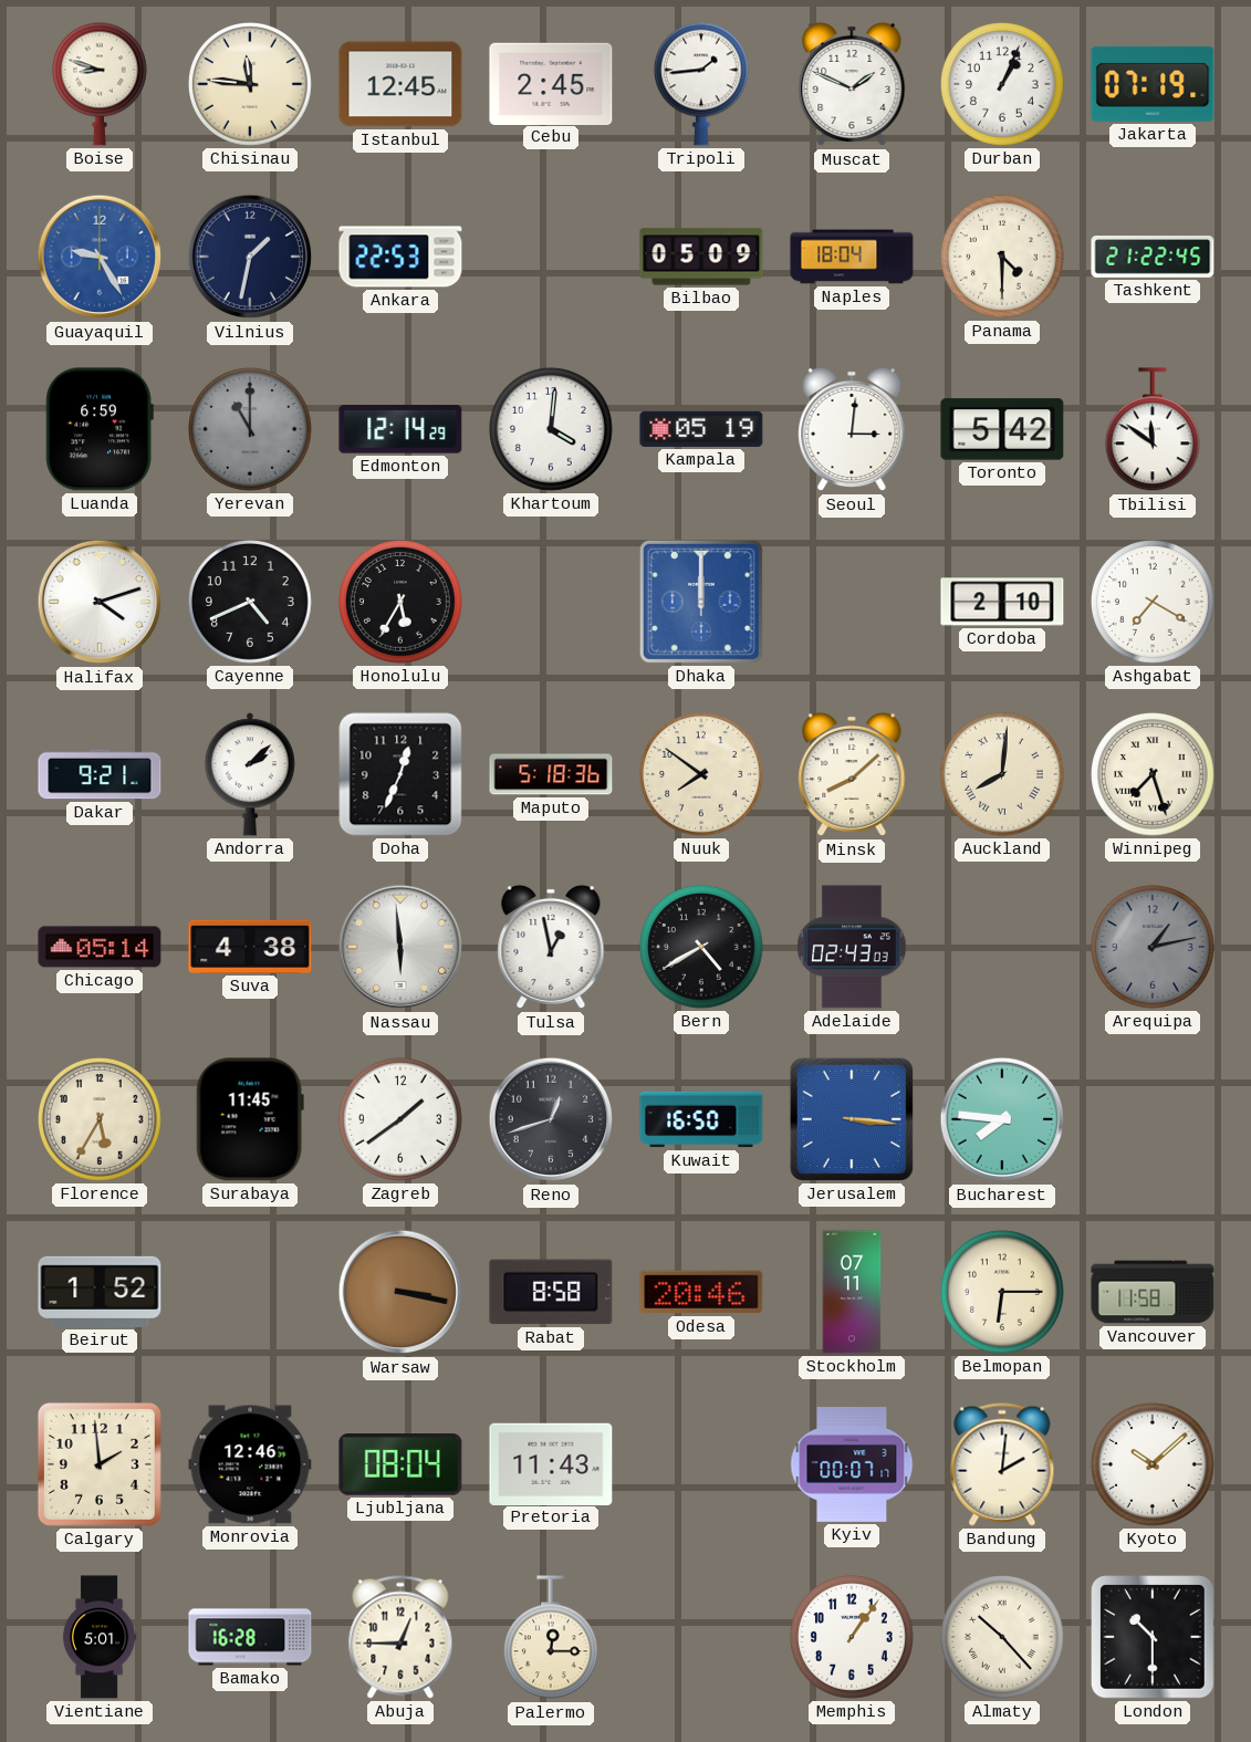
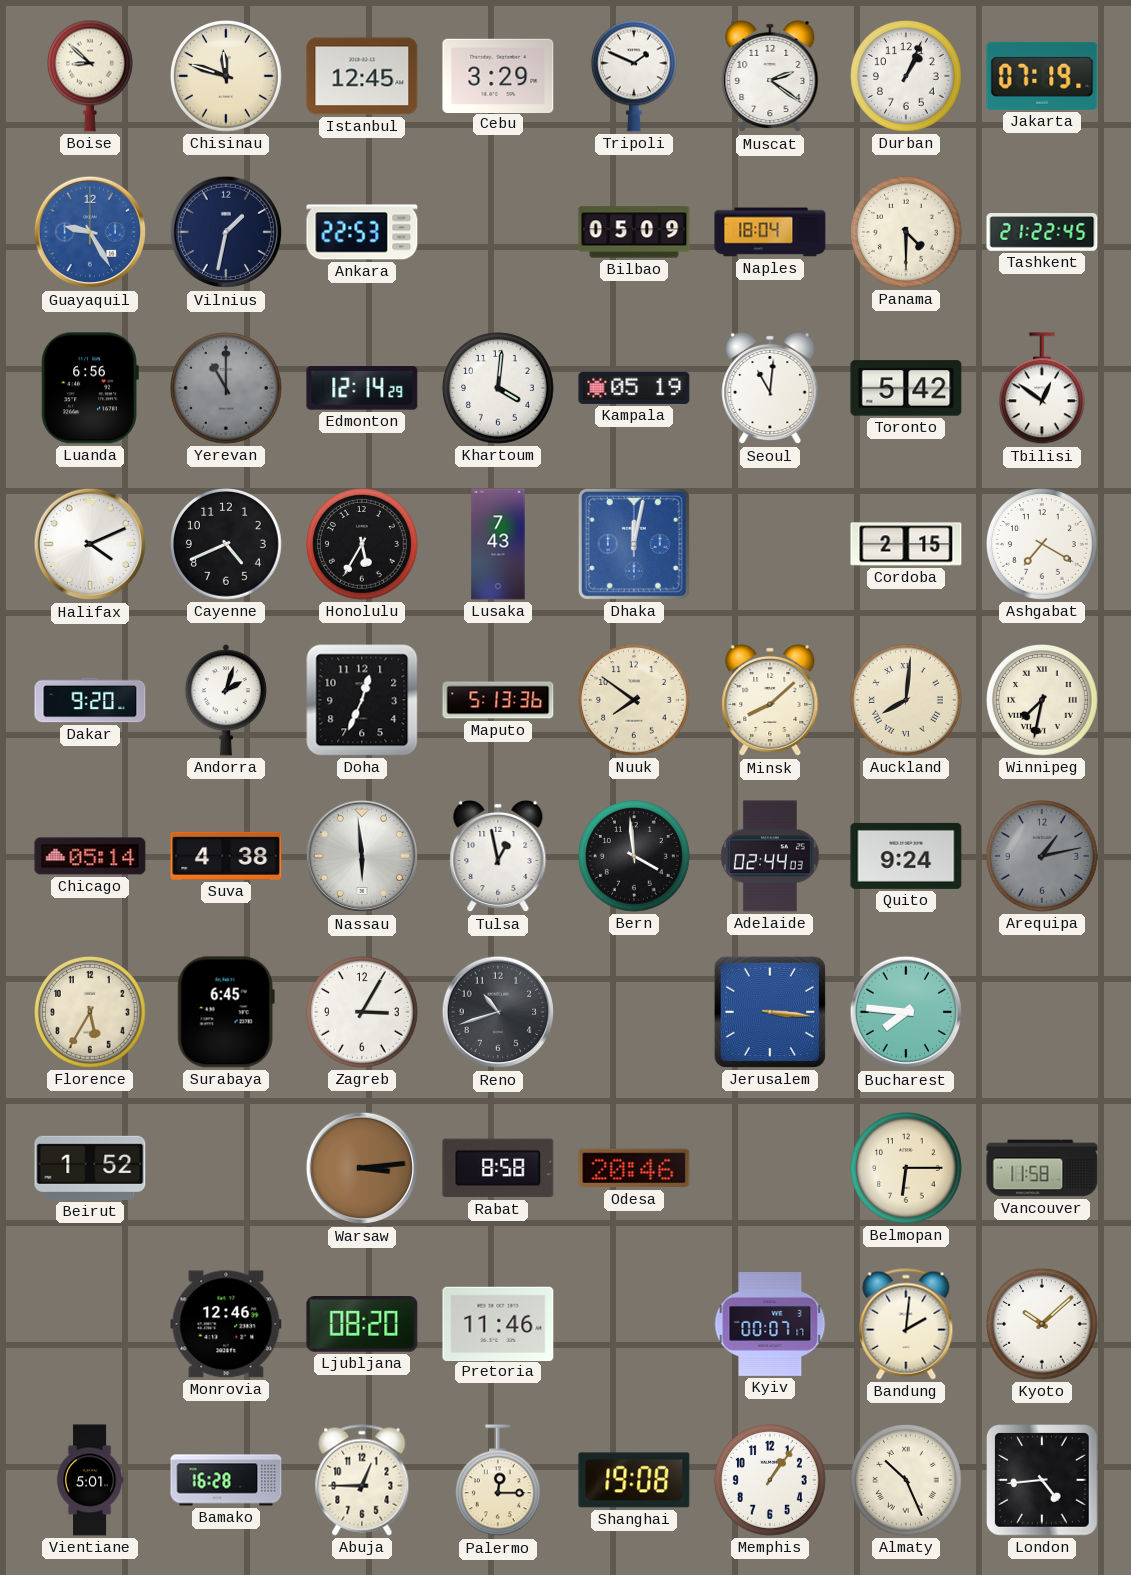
Boise: 8:48 -> 8:52 (90, 76)
Chisinau: 11:46 -> 11:48 (227, 77)
Cebu: 2:45 -> 3:29 (498, 75)
Tripoli: 1:44 -> 1:49 (634, 76)
Muscat: 1:49 -> 2:21 (770, 76)
Luanda: 6:59 -> 6:56 (90, 388)
Seoul: 3:01 -> 11:01 (770, 388)
Tbilisi: 11:51 -> 12:51 (1042, 389)
Halifax: 4:12 -> 4:11 (90, 544)
Lusaka: none -> 7:43 (498, 544)
Dhaka: 12:00 -> 12:02 (634, 544)
Cordoba: 2:10 -> 2:15 (906, 544)
Dakar: 9:21 -> 9:20 (90, 700)
Andorra: 2:08 -> 2:03 (226, 700)
Maputo: 5:18 -> 5:13 (498, 700)
Winnipeg: 7:27 -> 7:32 (1043, 701)
Bern: 4:40 -> 3:59 (635, 857)
Adelaide: 02:43 -> 02:44 (771, 856)
Quito: none -> 9:24 (906, 856)
Surabaya: 11:45 -> 6:45 (226, 1012)
Zagreb: 1:39 -> 3:05 (363, 1013)
Reno: 12:42 -> 10:42 (498, 1012)
Kuwait: 16:50 -> none (701, 1119)
Warsaw: 3:17 -> 3:14 (362, 1168)
Stockholm: 07:11 -> none (852, 1292)
Calgary: 1:59 -> none (100, 1464)
Ljubljana: 08:04 -> 08:20 (362, 1325)
Pretoria: 11:43 -> 11:46 (498, 1323)
Shanghai: none -> 19:08 (634, 1480)
Almaty: 10:23 -> 10:26 (907, 1481)
London: 10:30 -> 4:44 (1042, 1480)
